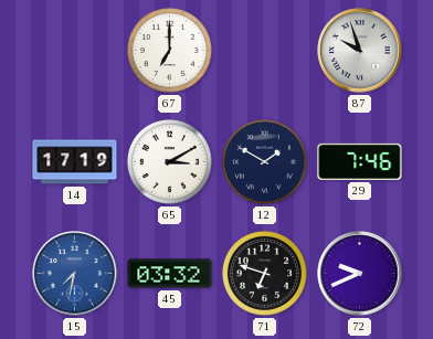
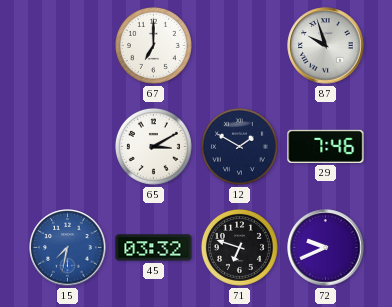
14: 17:19 -> none (75, 162)
